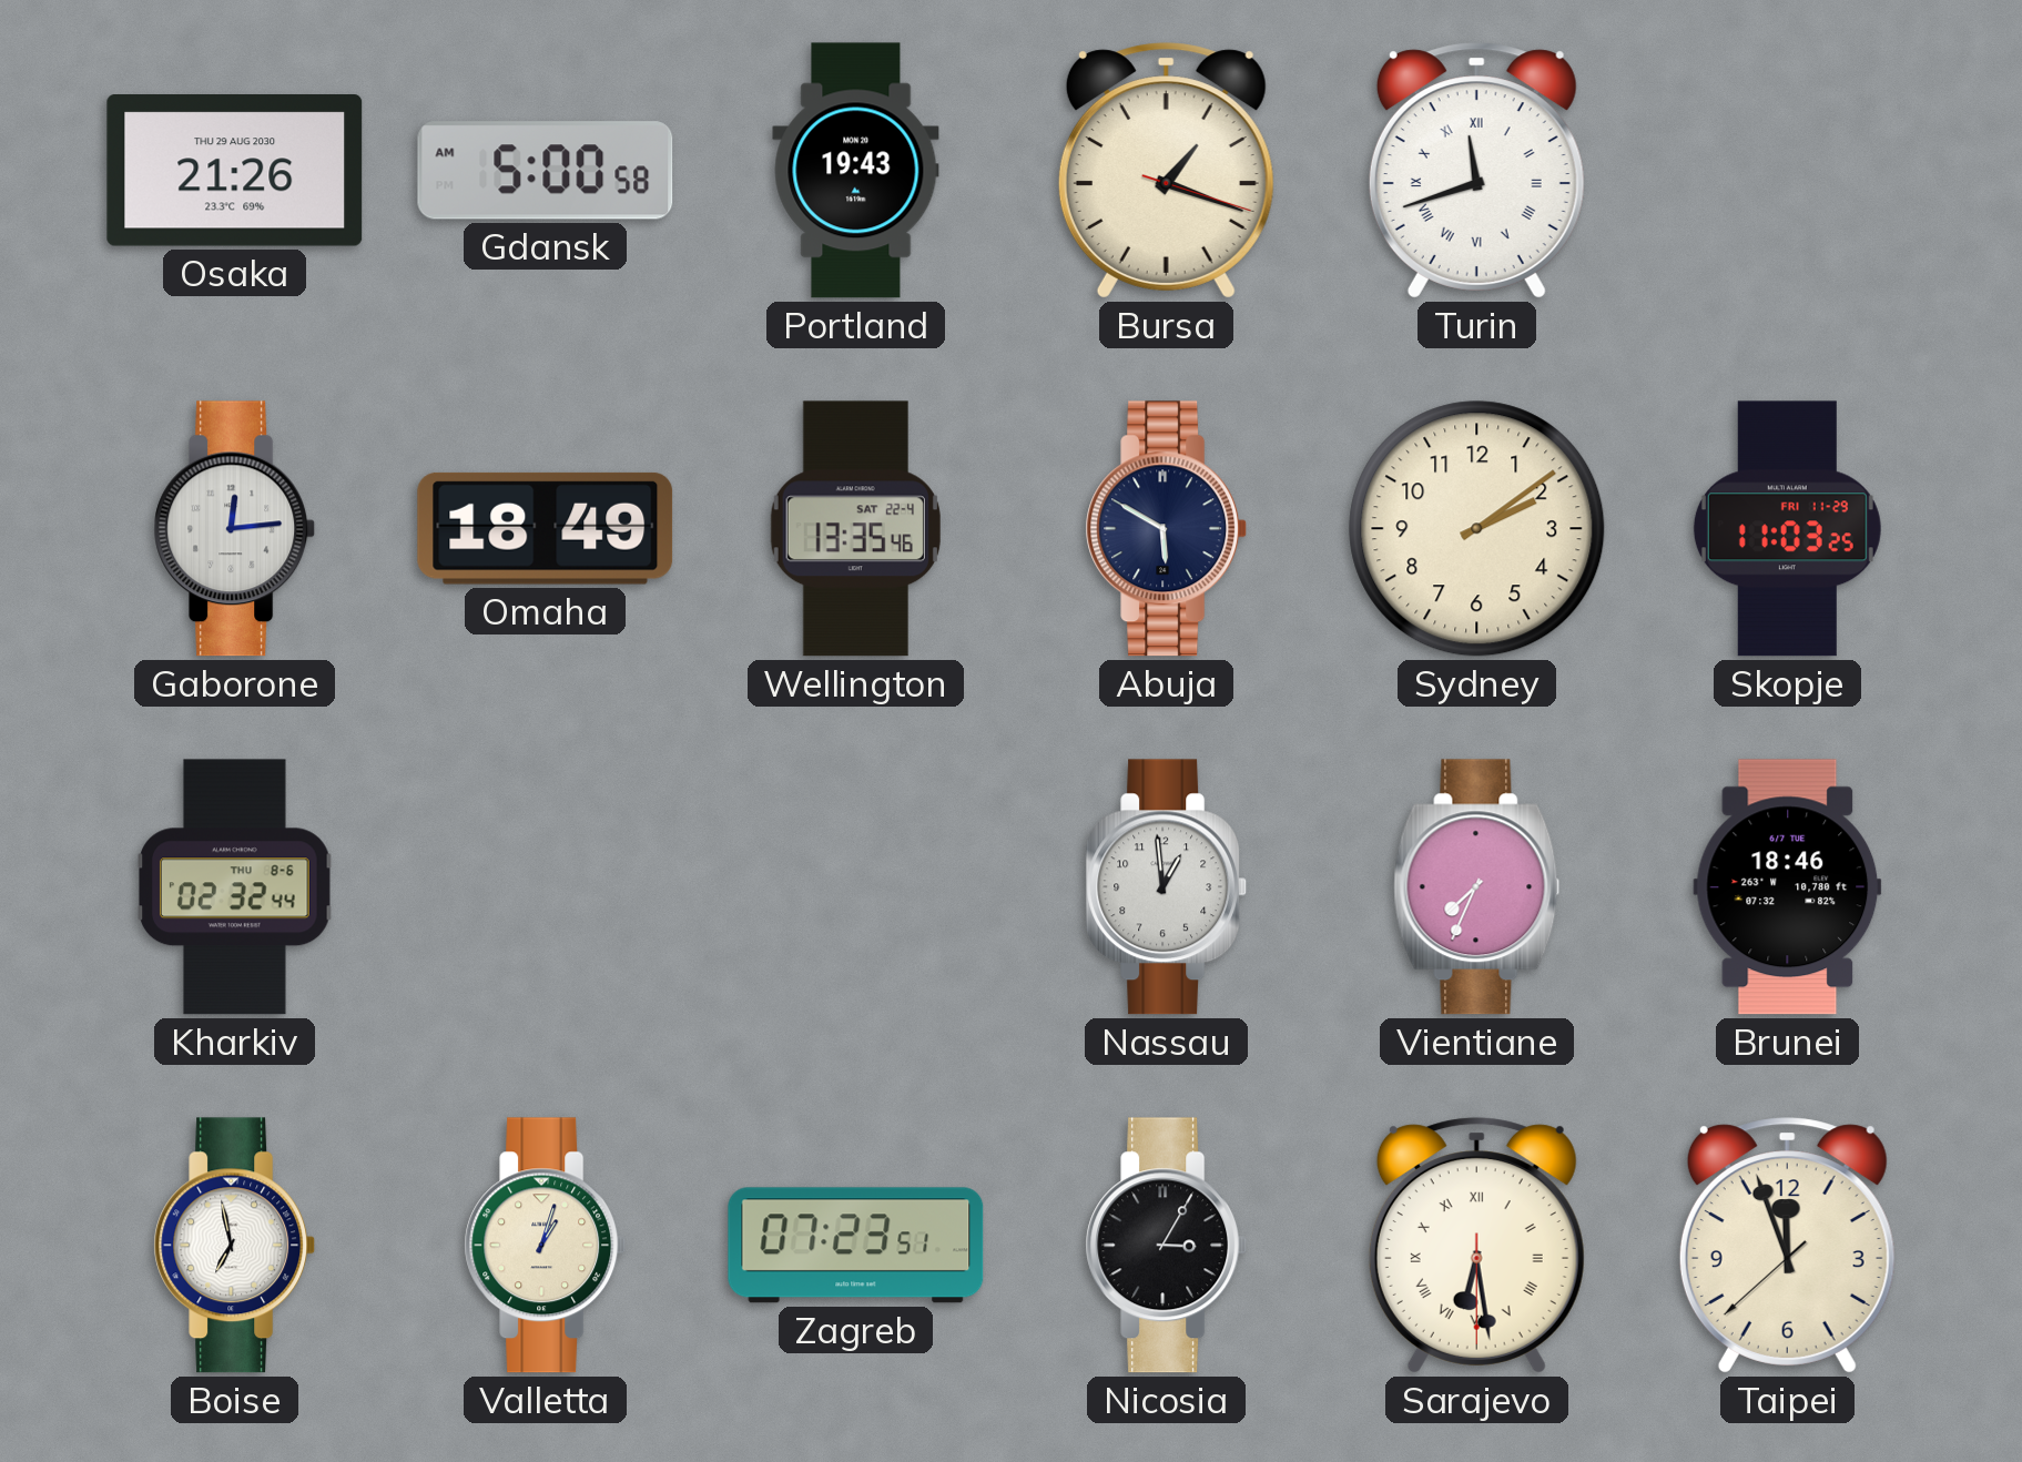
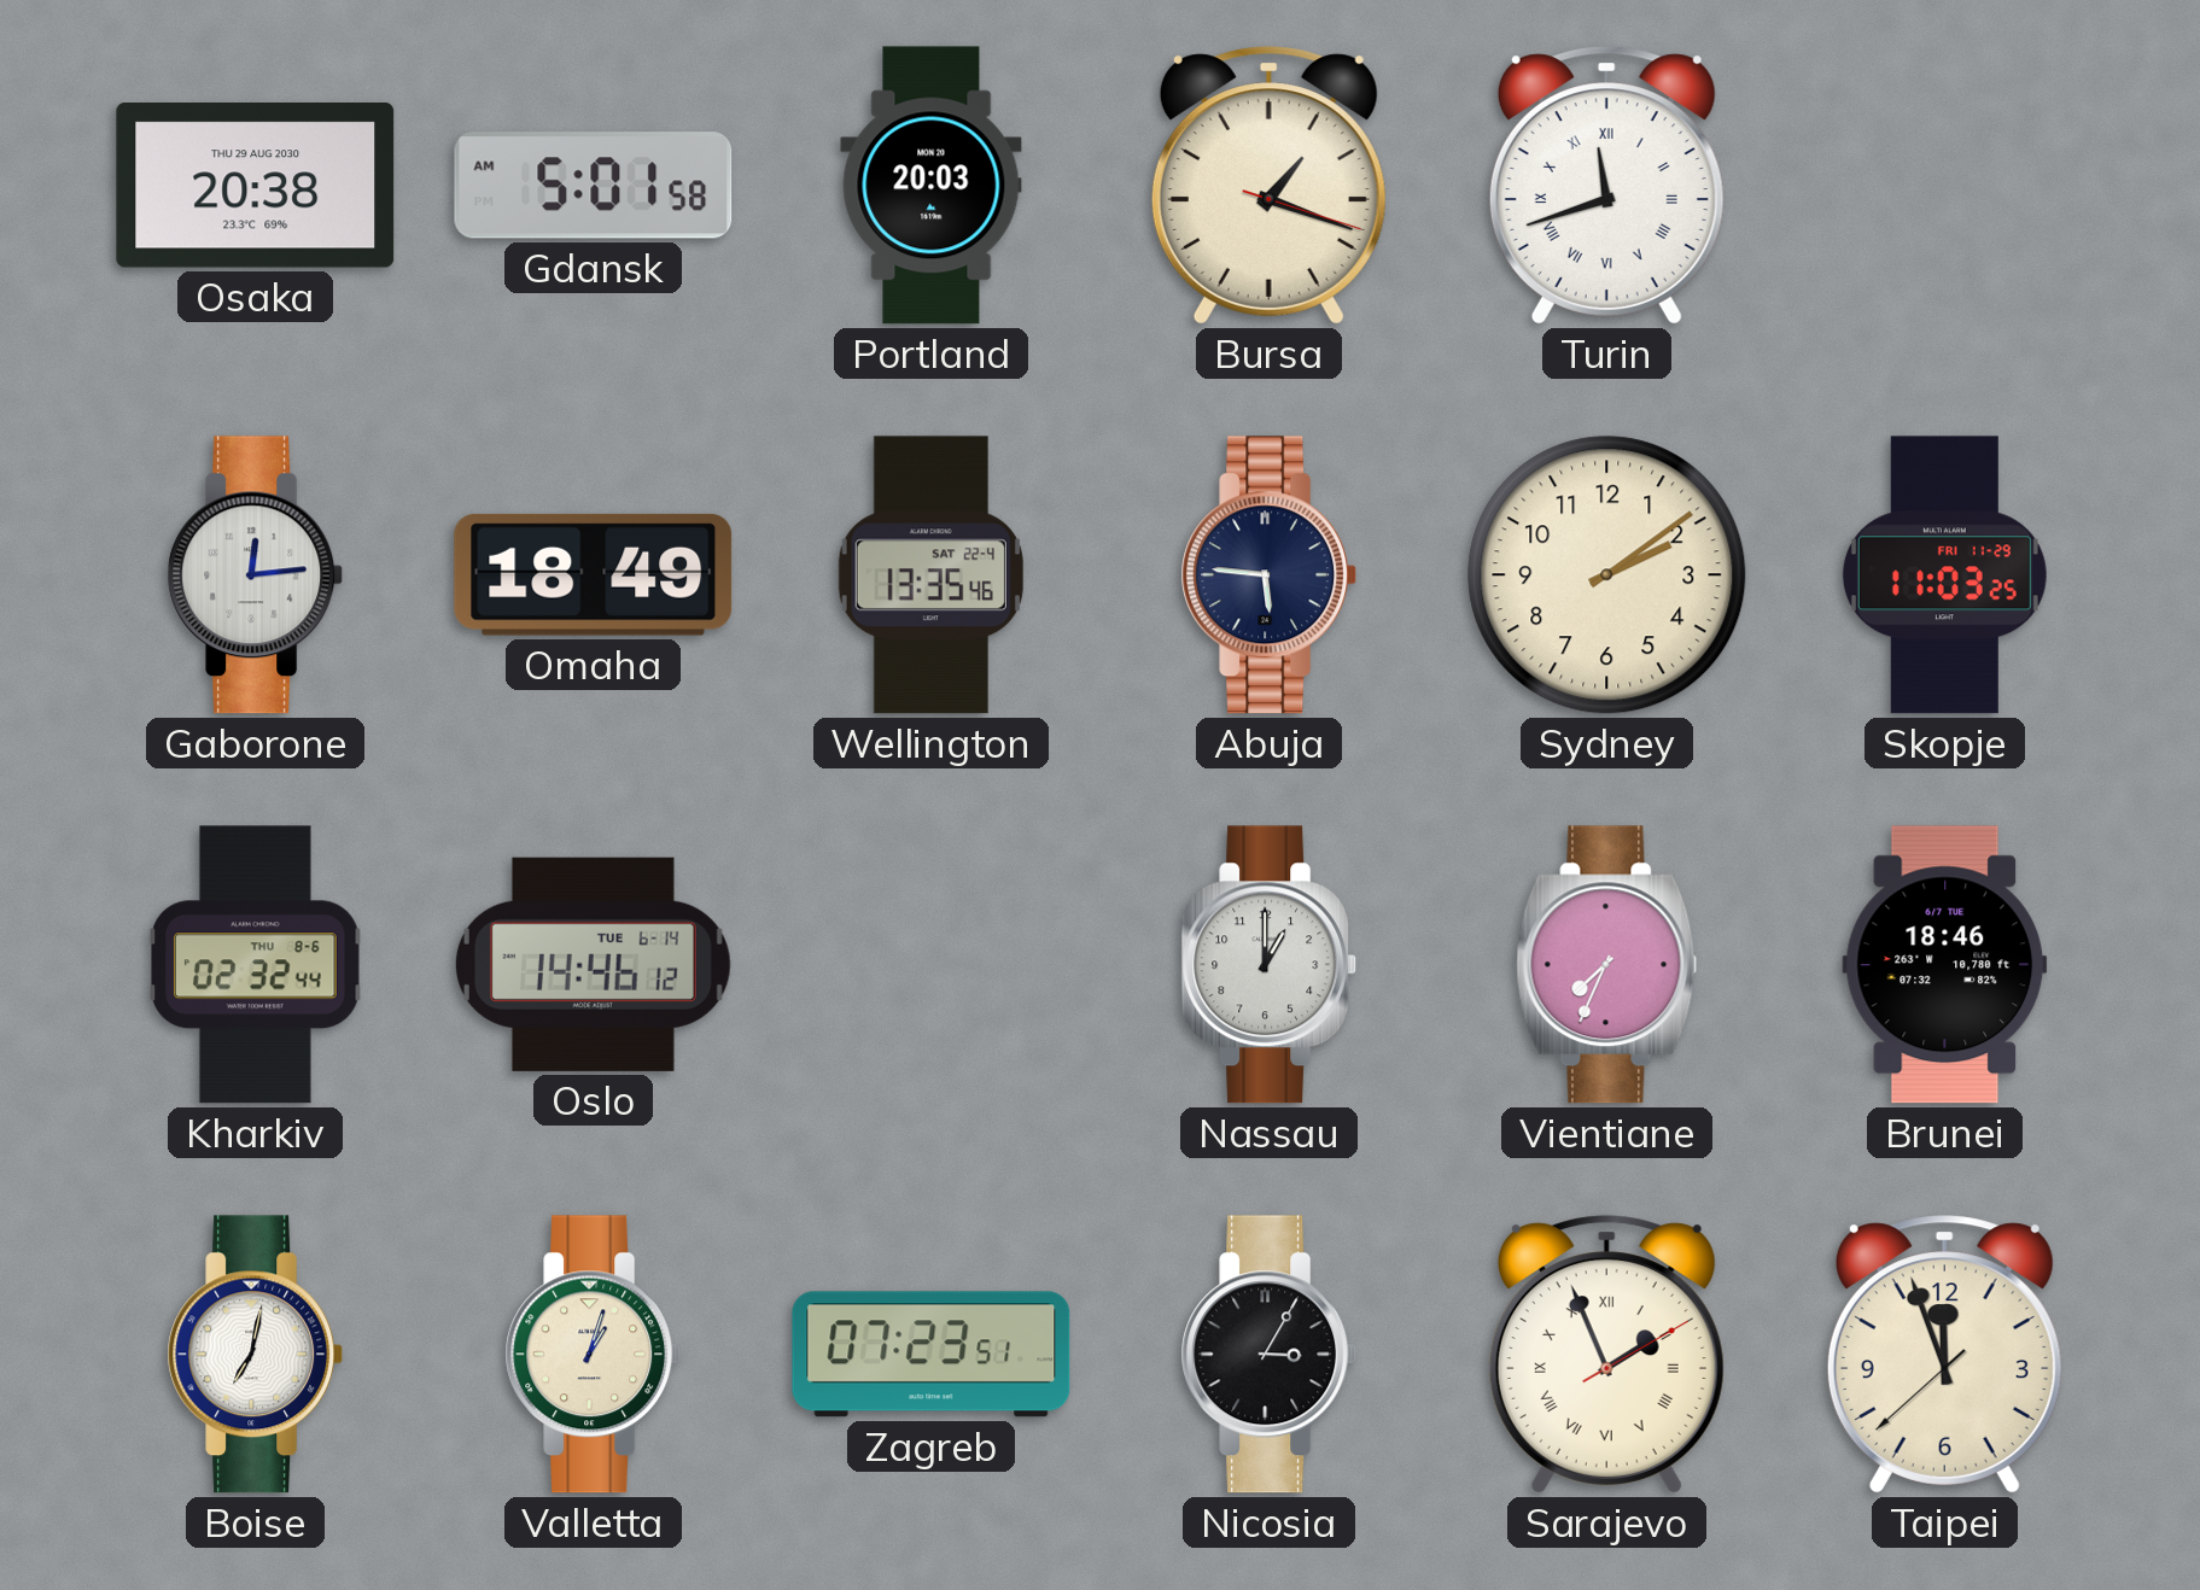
Osaka: 21:26 -> 20:38 (256, 186)
Gdansk: 5:00 -> 5:01 (594, 186)
Portland: 19:43 -> 20:03 (932, 186)
Abuja: 5:50 -> 5:46 (1270, 575)
Oslo: none -> 14:46 (593, 964)
Nassau: 12:59 -> 1:00 (1270, 965)
Boise: 6:58 -> 7:02 (256, 1355)
Sarajevo: 6:28 -> 1:56 (1606, 1355)
